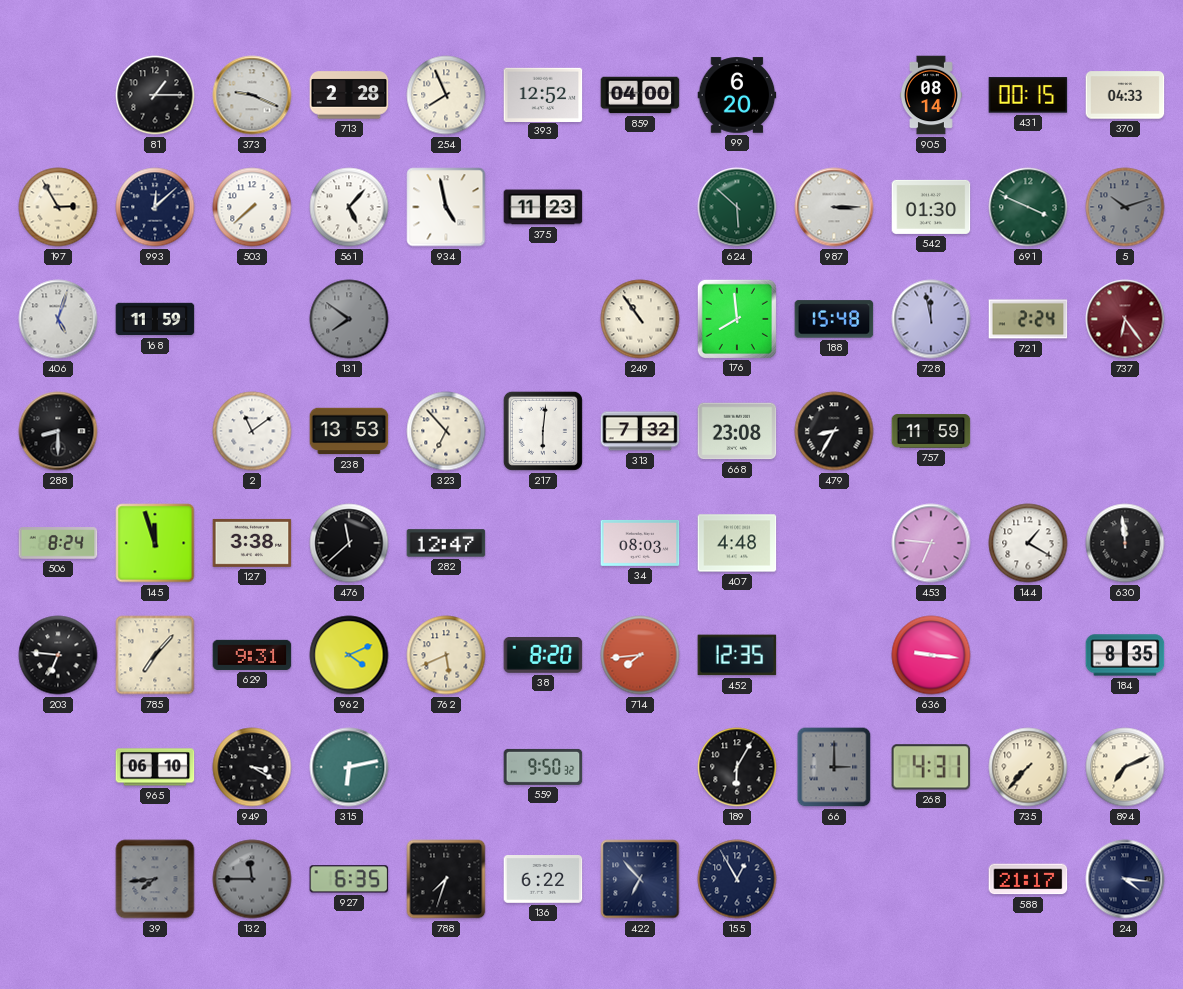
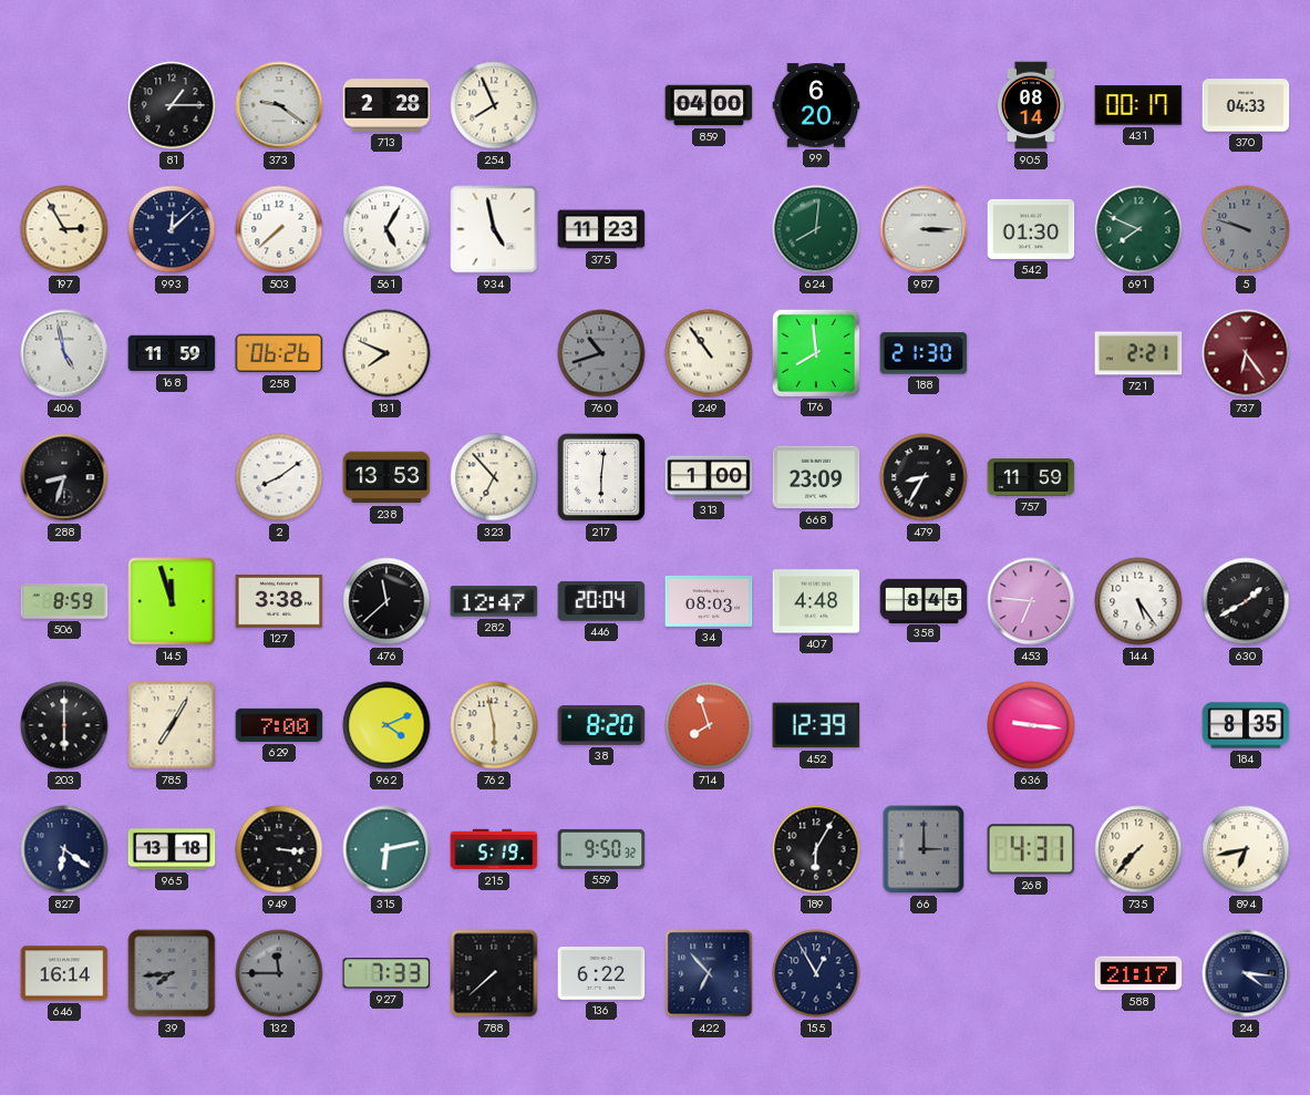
373: 9:19 -> 9:21 (279, 105)
393: 12:52 -> none (543, 94)
431: 00:15 -> 00:17 (1138, 105)
561: 5:07 -> 5:05 (386, 229)
624: 5:52 -> 8:01 (816, 229)
691: 3:49 -> 7:49 (1138, 229)
5: 10:12 -> 9:48 (1246, 229)
406: 5:03 -> 4:58 (64, 353)
258: none -> 06:26 (279, 353)
131: 7:51 -> 7:49 (386, 353)
131 dial: grey -> cream (386, 353)
760: none -> 10:42 (601, 353)
188: 15:48 -> 21:30 (924, 353)
728: 11:58 -> none (931, 319)
721: 2:24 -> 2:21 (1138, 353)
288: 8:30 -> 8:33 (64, 477)
2: 11:09 -> 8:09 (279, 477)
313: 7:32 -> 1:00 (709, 477)
668: 23:08 -> 23:09 (816, 477)
506: 8:24 -> 8:59 (64, 601)
446: none -> 20:04 (601, 601)
358: none -> 8:45 (924, 600)
144: 1:20 -> 5:24 (1138, 601)
630: 11:59 -> 1:40 (1246, 601)
203: 6:46 -> 6:00 (64, 725)
785: 7:07 -> 7:05 (172, 725)
629: 9:31 -> 7:00 (279, 725)
762: 5:41 -> 5:58 (494, 725)
714: 7:44 -> 7:57 (709, 725)
452: 12:35 -> 12:39 (816, 725)
827: none -> 6:21 (64, 849)
965: 06:10 -> 13:18 (172, 849)
949: 3:20 -> 3:16 (279, 849)
215: none -> 5:19 (494, 849)
894: 7:11 -> 6:43 (1246, 849)
646: none -> 16:14 (64, 973)
927: 6:35 -> 7:33 (386, 973)
788: 7:33 -> 7:38 (494, 973)
